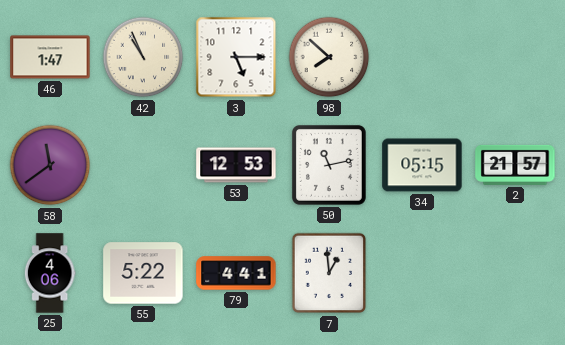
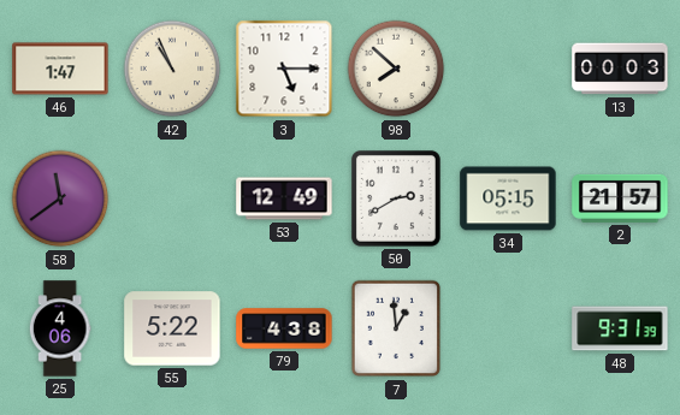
13: none -> 00:03 (620, 69)
53: 12:53 -> 12:49 (284, 198)
50: 11:13 -> 2:40 (396, 198)
79: 4:41 -> 4:38 (284, 328)
48: none -> 9:31 (620, 328)
